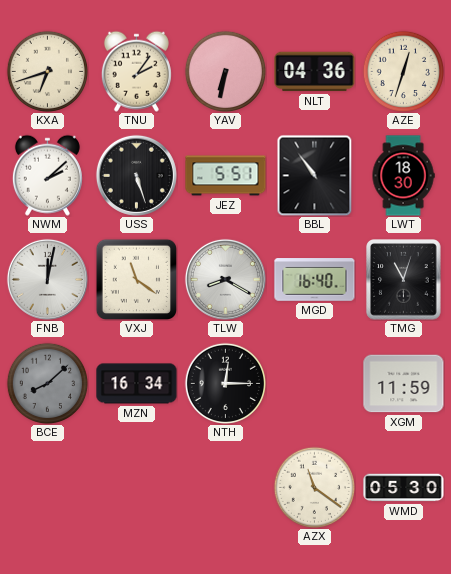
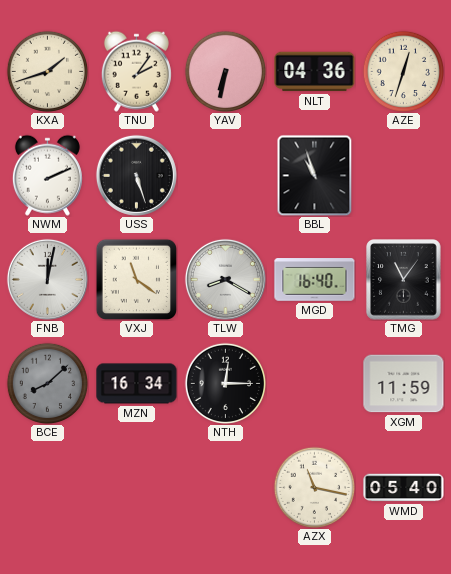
KXA: 6:42 -> 1:42 (47, 71)
NWM: 2:08 -> 2:11 (47, 175)
JEZ: 5:51 -> none (226, 176)
BBL: 10:54 -> 10:57 (315, 175)
LWT: 18:30 -> none (403, 176)
TMG: 11:03 -> 11:06 (404, 280)
AZX: 11:21 -> 11:17 (314, 487)
WMD: 05:30 -> 05:40 (404, 488)
